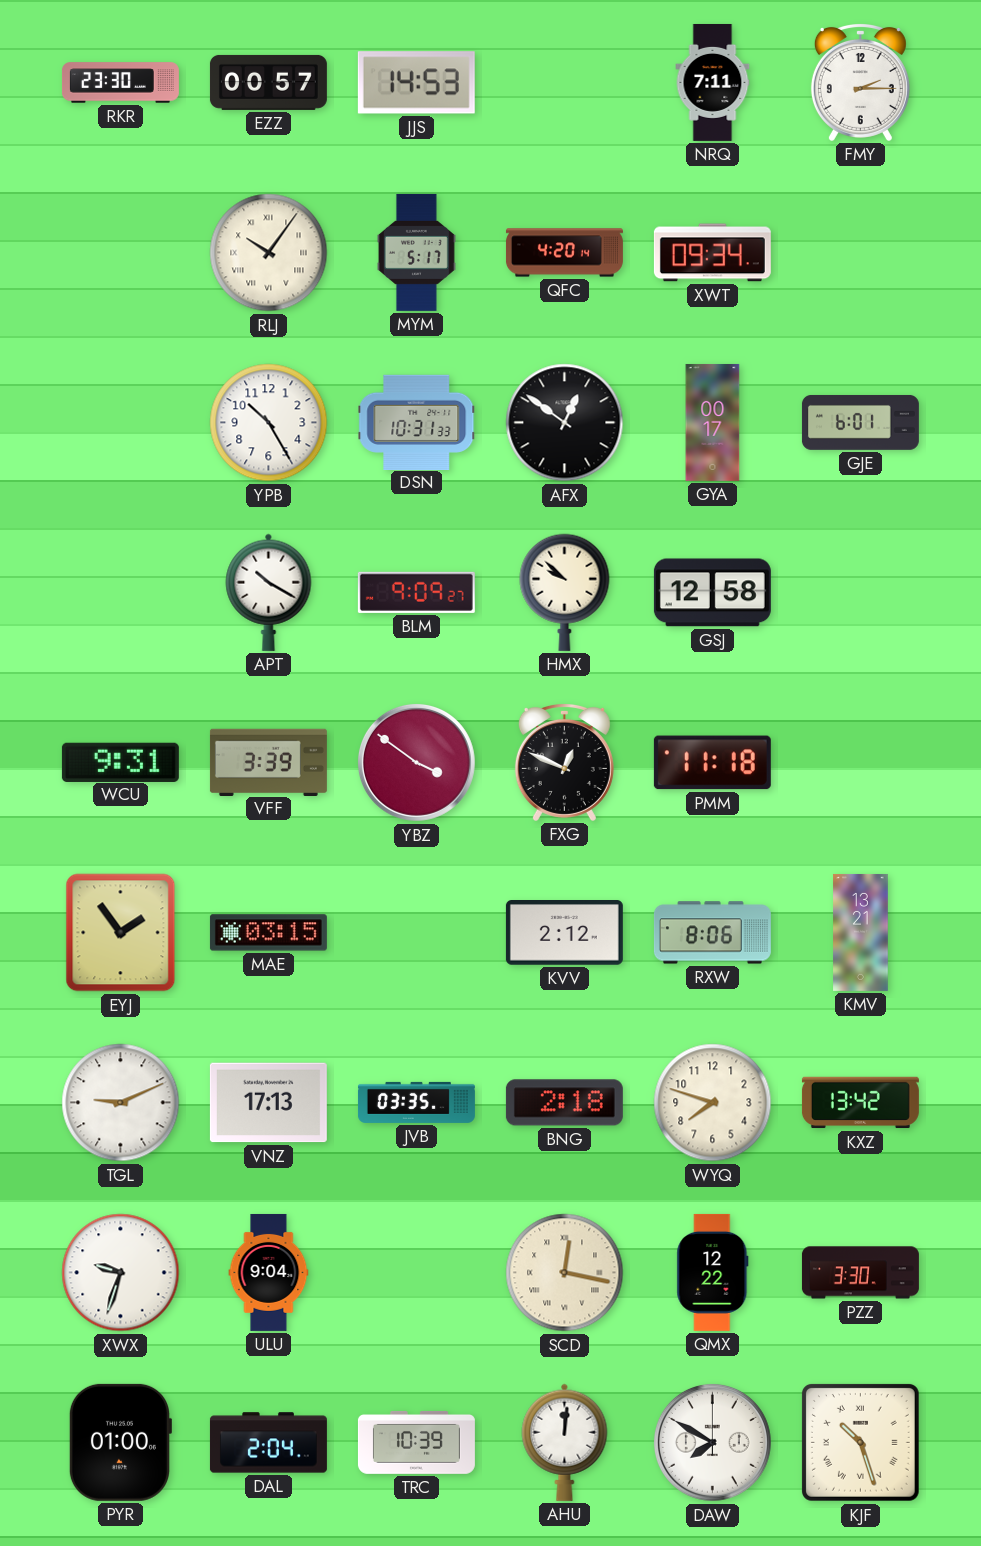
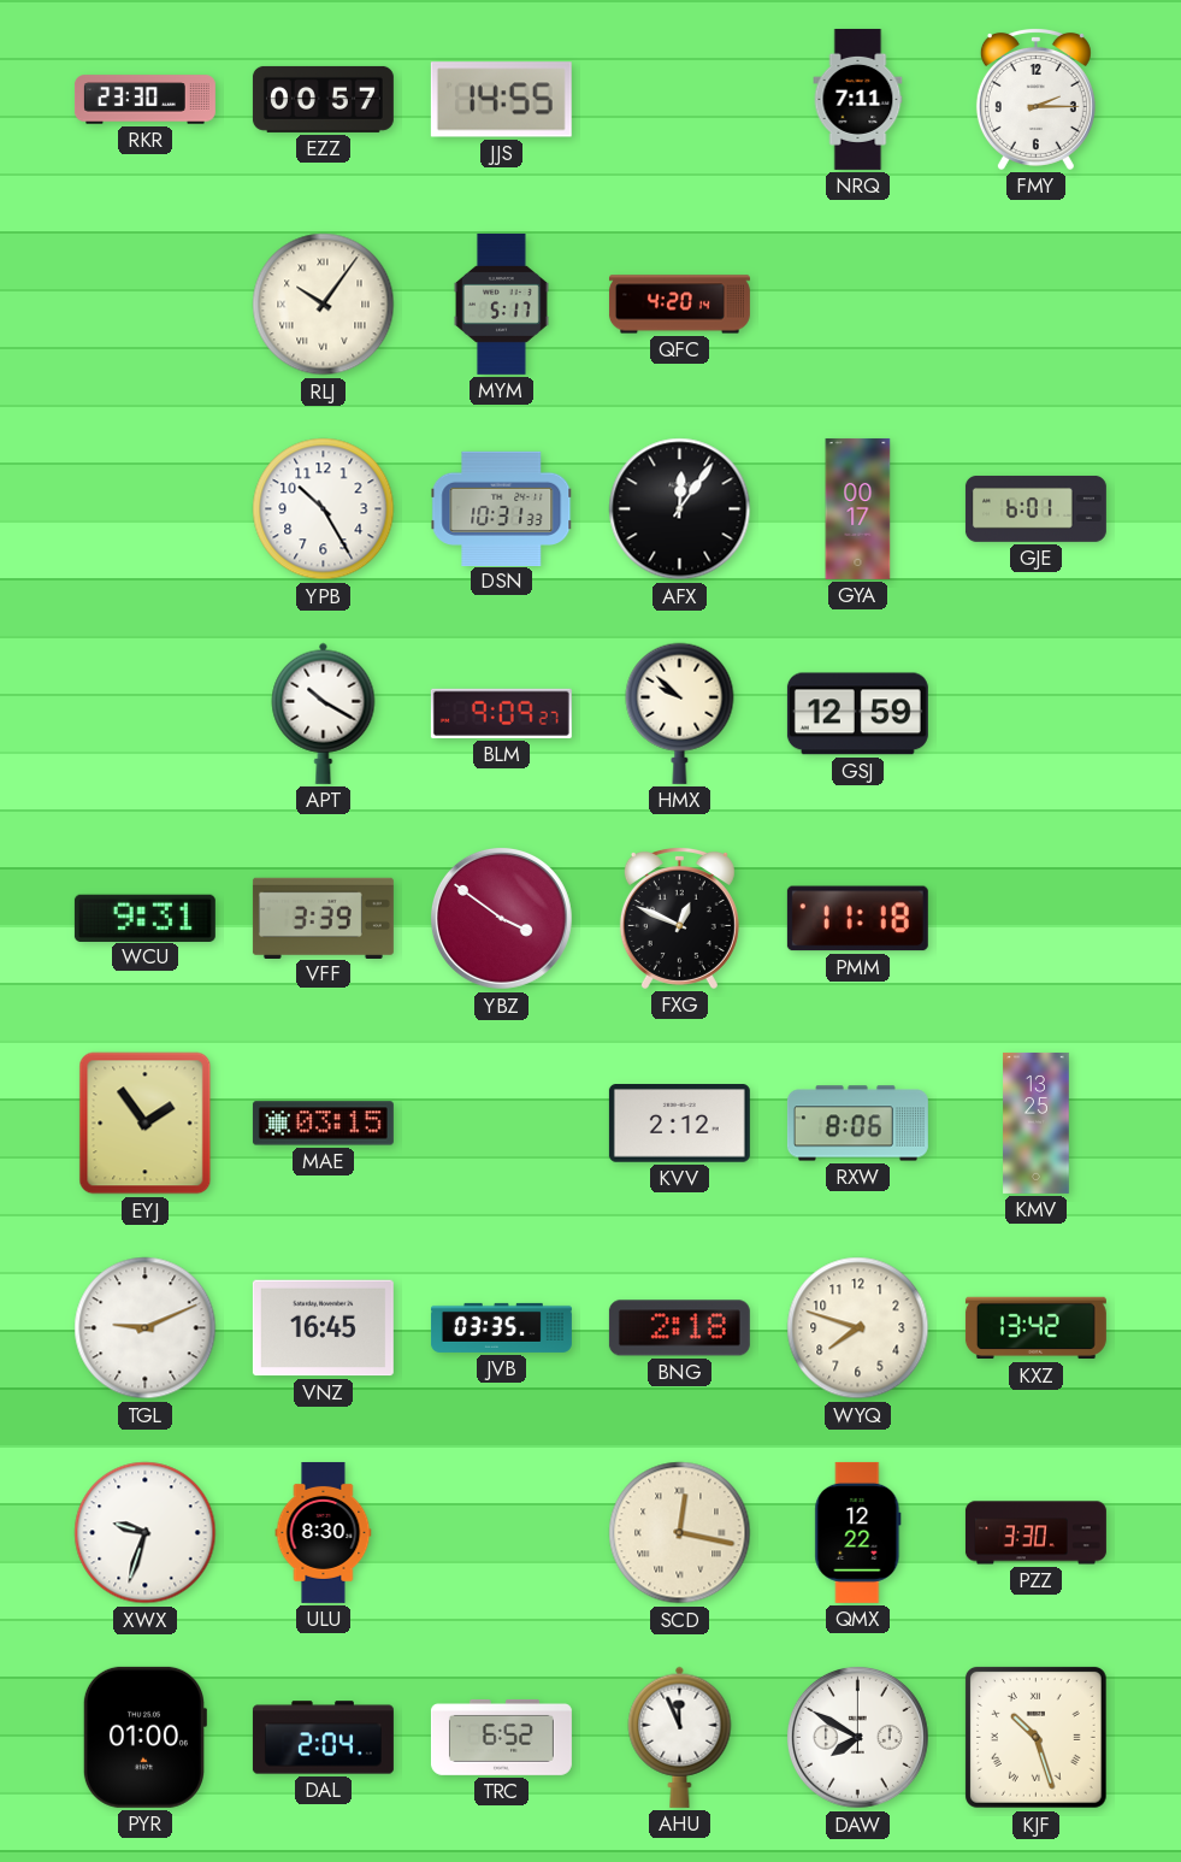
JJS: 14:53 -> 14:55 (501, 100)
XWT: 09:34 -> none (712, 253)
AFX: 12:51 -> 12:06 (680, 509)
GSJ: 12:58 -> 12:59 (857, 714)
KMV: 13:21 -> 13:25 (1037, 1122)
VNZ: 17:13 -> 16:45 (323, 1328)
ULU: 9:04 -> 8:30 (324, 1532)
TRC: 10:39 -> 6:52 (501, 1738)
AHU: 12:01 -> 11:56 (680, 1737)
